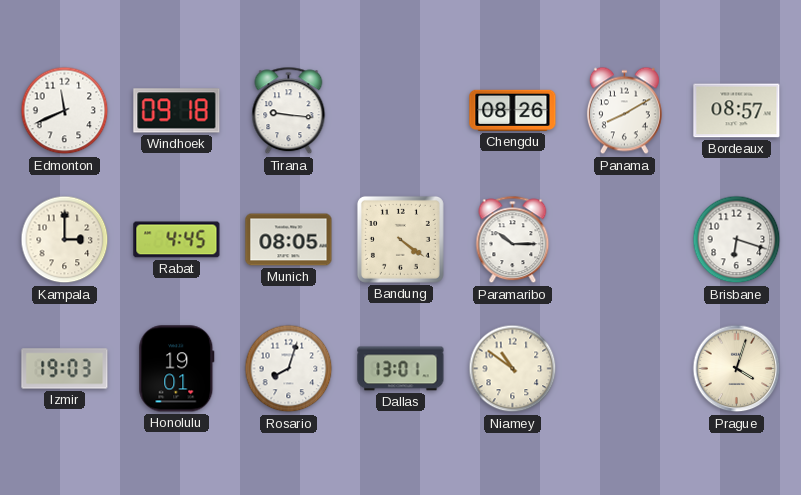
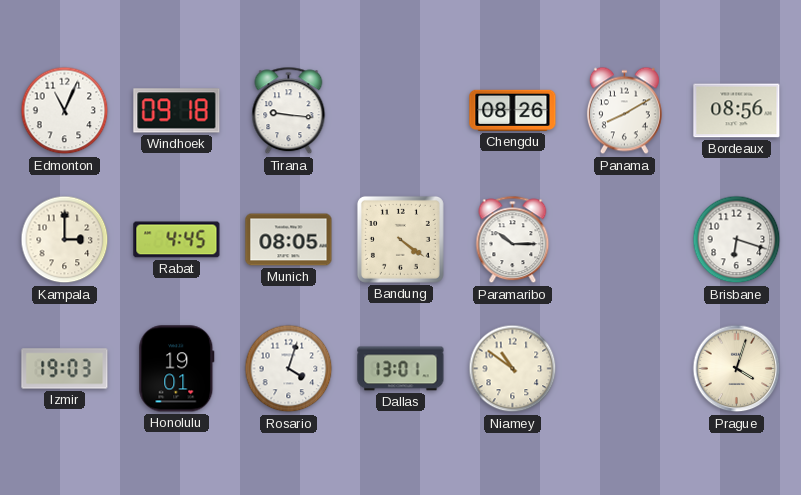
Edmonton: 11:41 -> 11:04 (65, 111)
Bordeaux: 08:57 -> 08:56 (737, 111)
Rosario: 8:03 -> 4:03 (289, 369)
